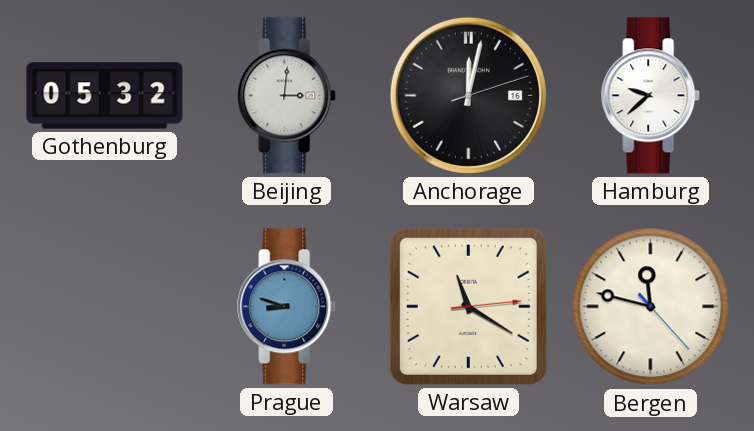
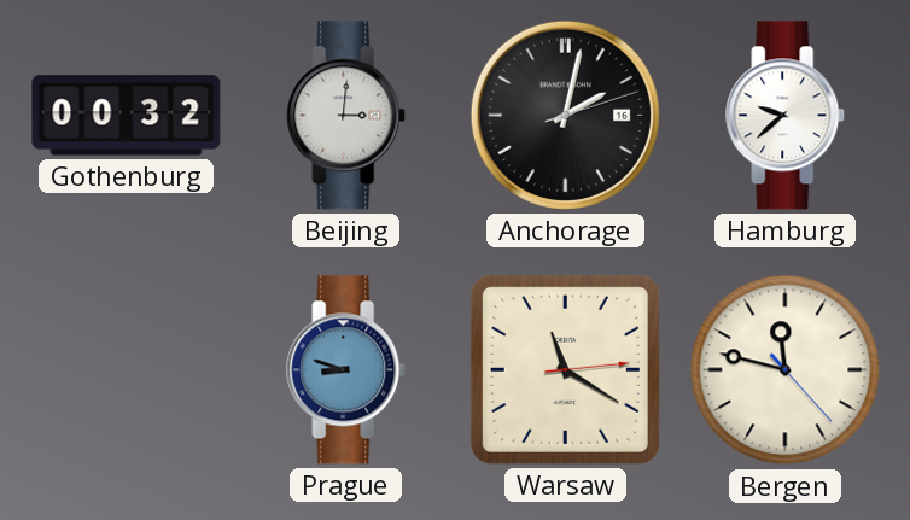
Gothenburg: 05:32 -> 00:32 (127, 116)
Anchorage: 12:02 -> 2:02 (565, 115)
